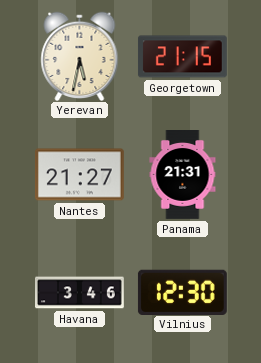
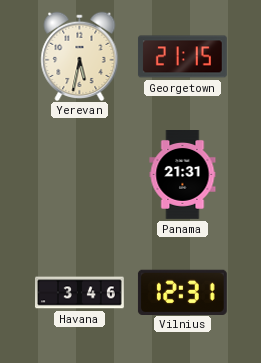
Nantes: 21:27 -> none (79, 175)
Vilnius: 12:30 -> 12:31 (182, 292)
